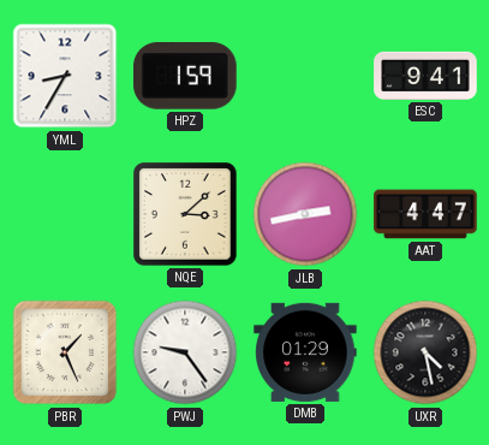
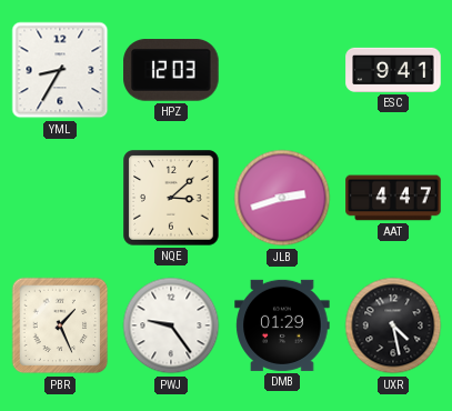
HPZ: 1:59 -> 12:03 (171, 70)
JLB: 2:43 -> 2:42 (282, 198)
